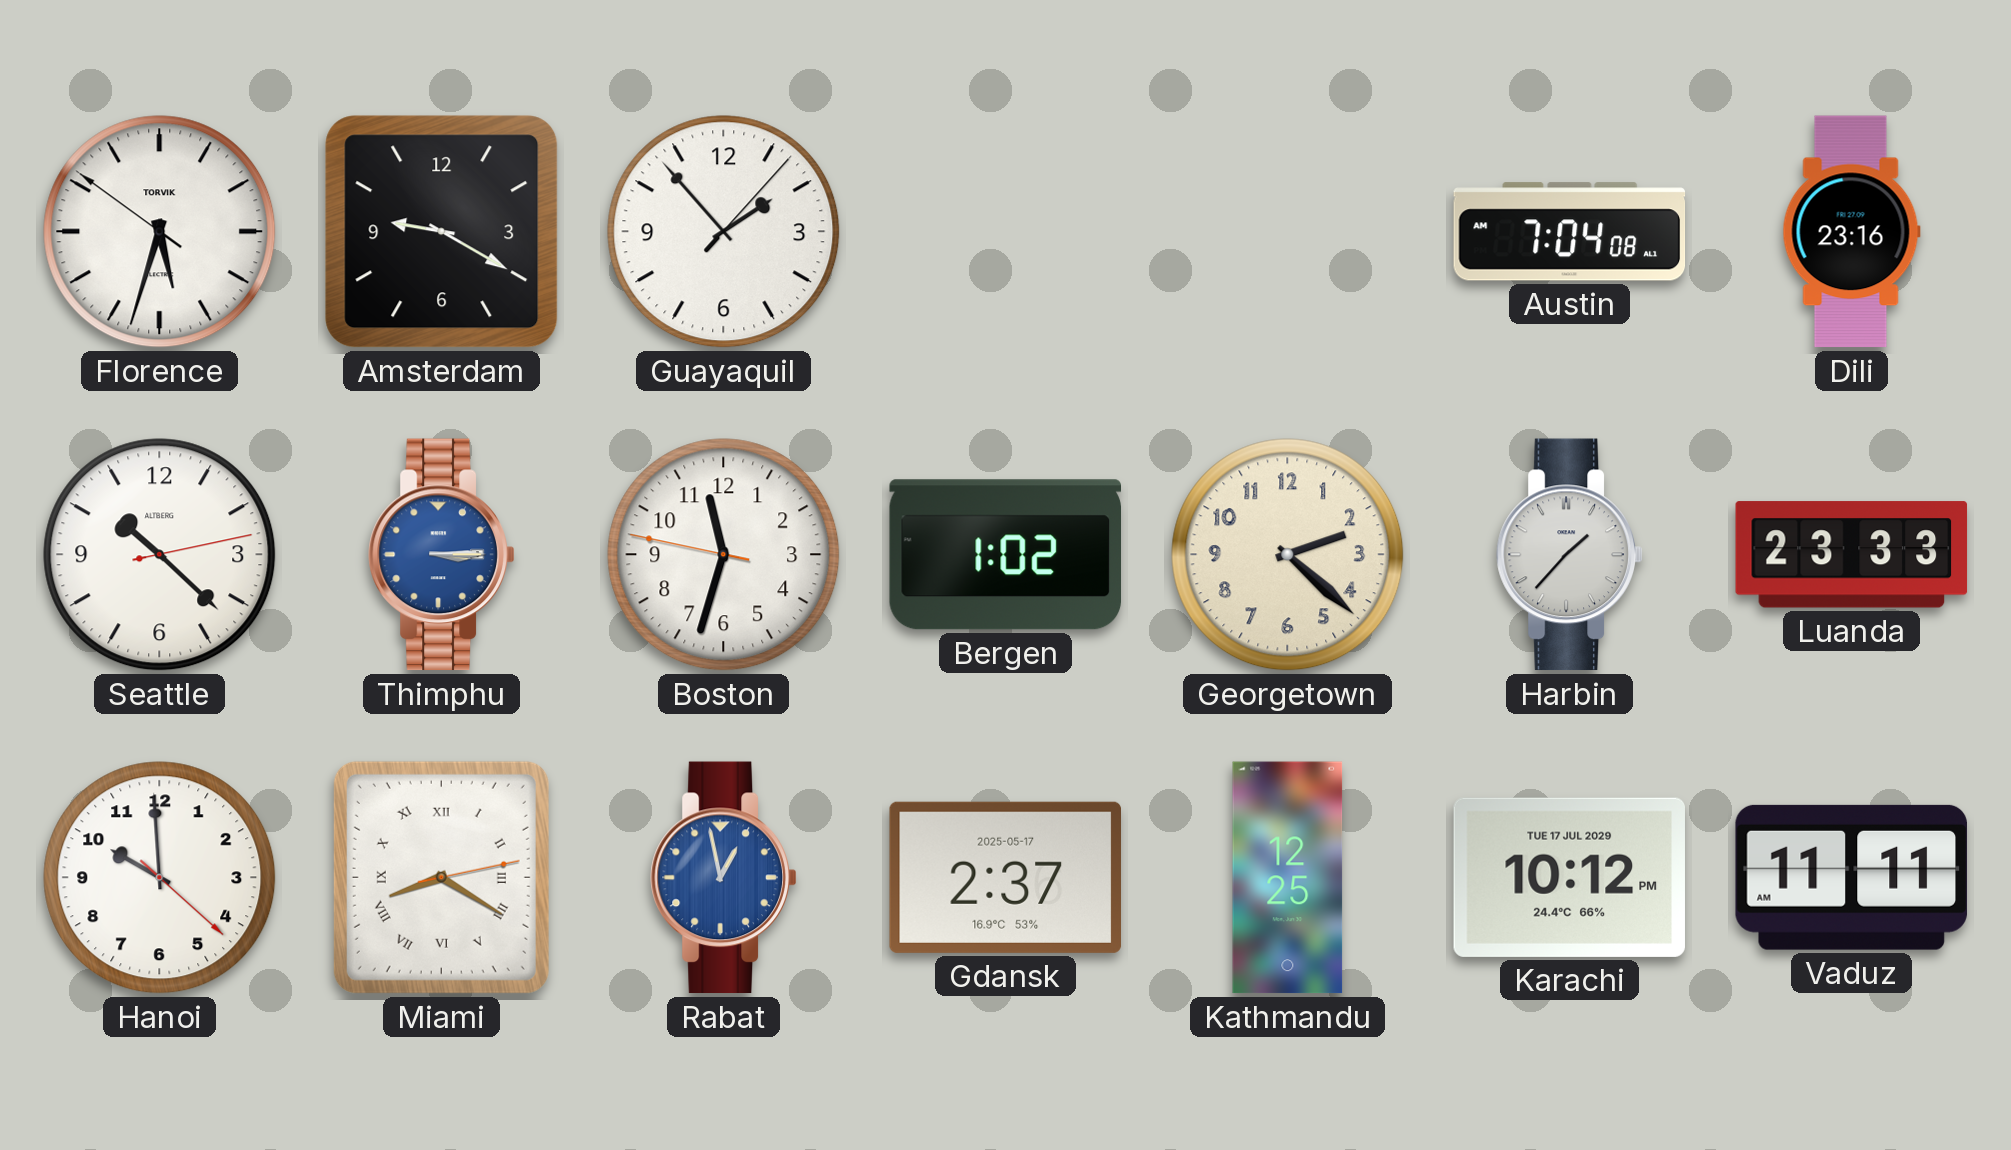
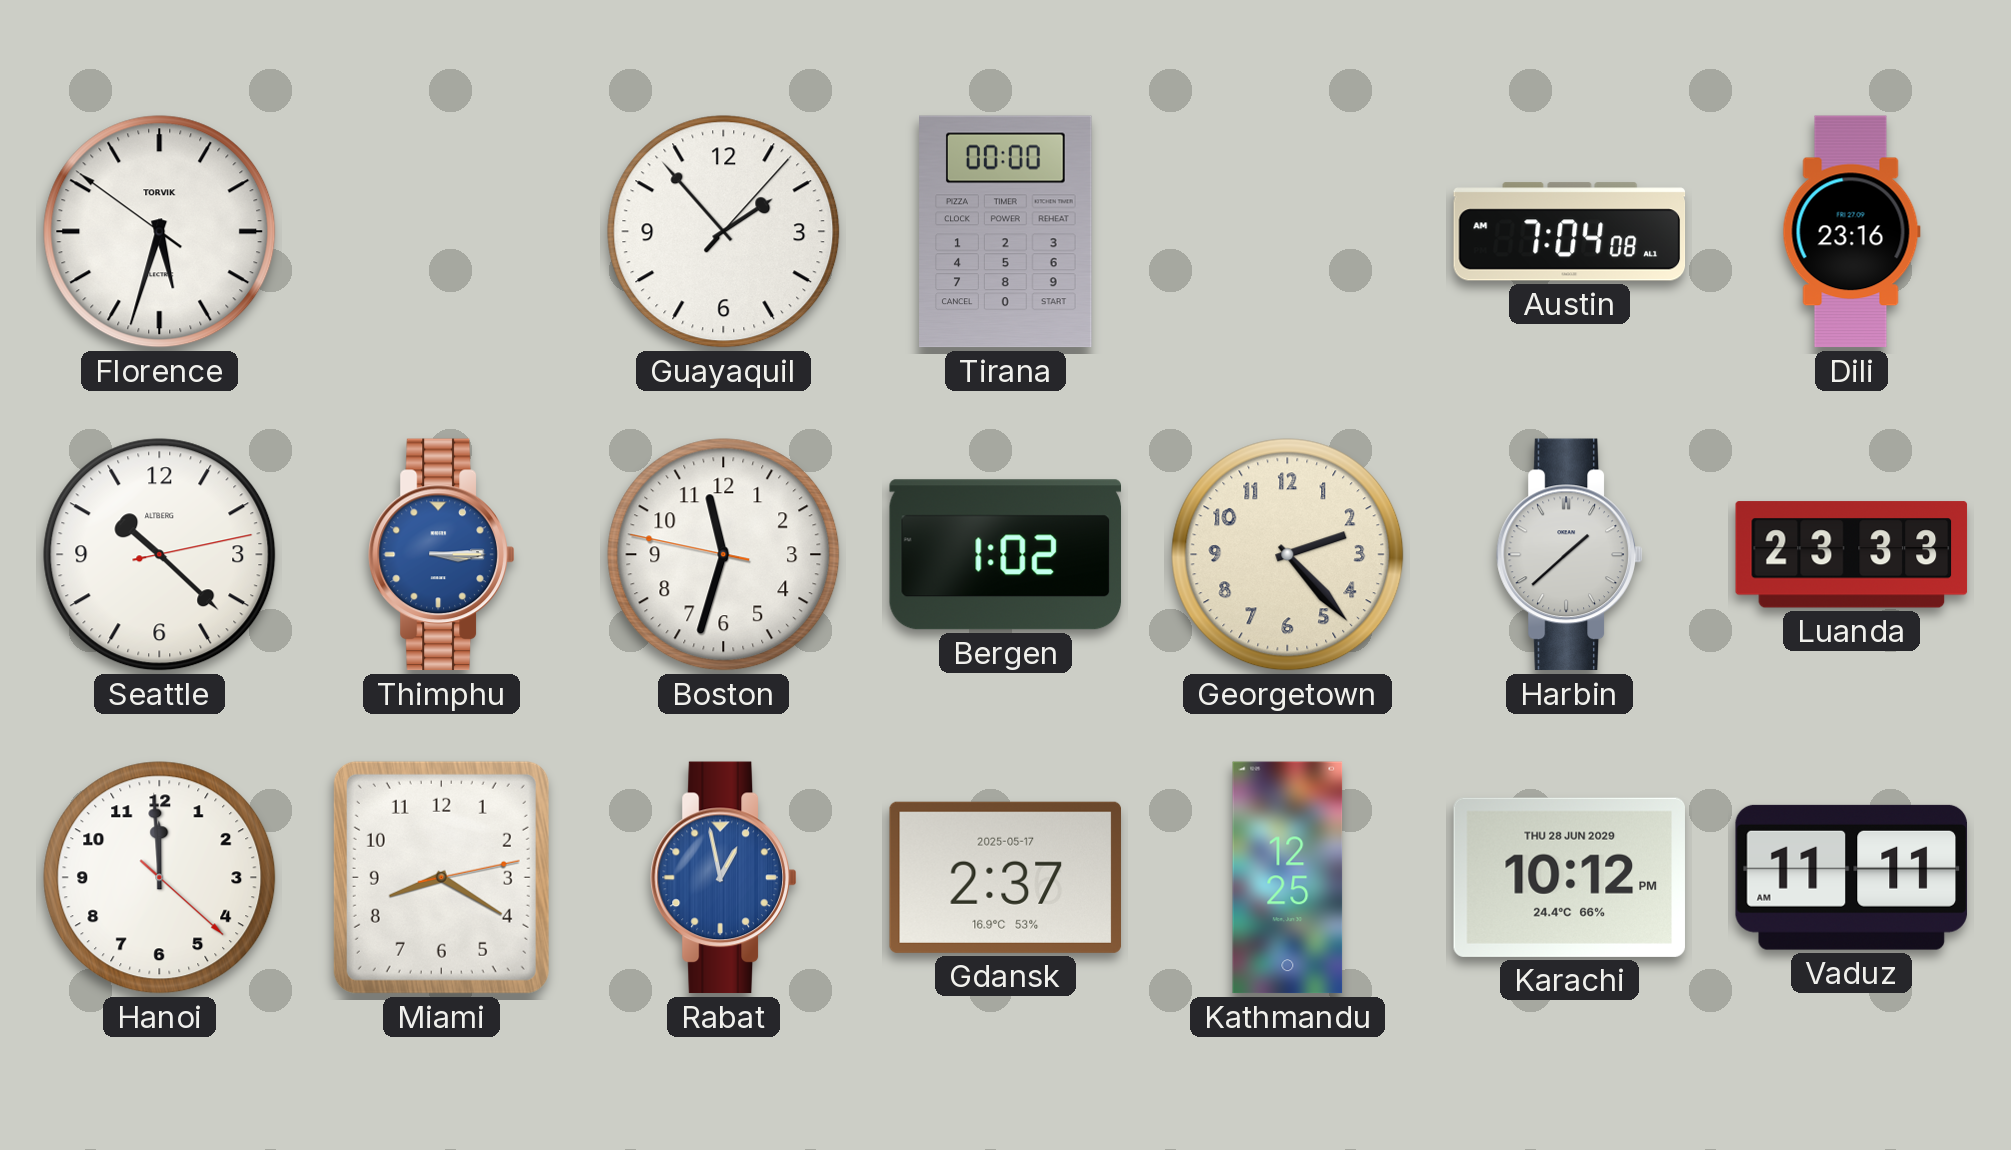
Amsterdam: 9:20 -> none (442, 232)
Tirana: none -> 00:00 (1006, 232)
Georgetown: 2:22 -> 2:23 (1288, 555)
Harbin: 1:37 -> 1:38 (1570, 555)
Hanoi: 9:59 -> 11:59 (160, 878)
Miami numerals: Roman -> Arabic (441, 877)
Karachi date: TUE 17 JUL 2029 -> THU 28 JUN 2029 (1569, 877)
